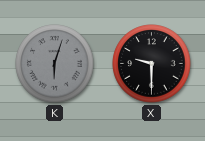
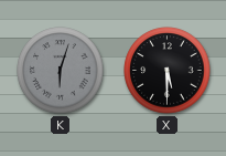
X: 9:30 -> 5:30 (168, 71)
